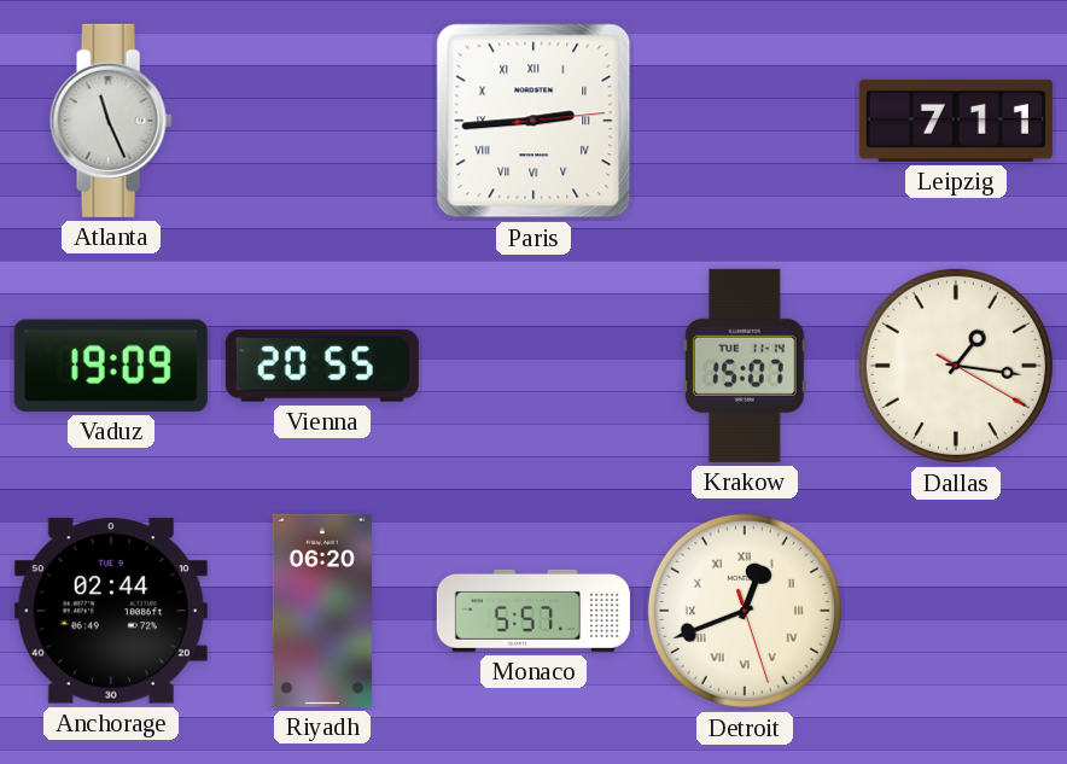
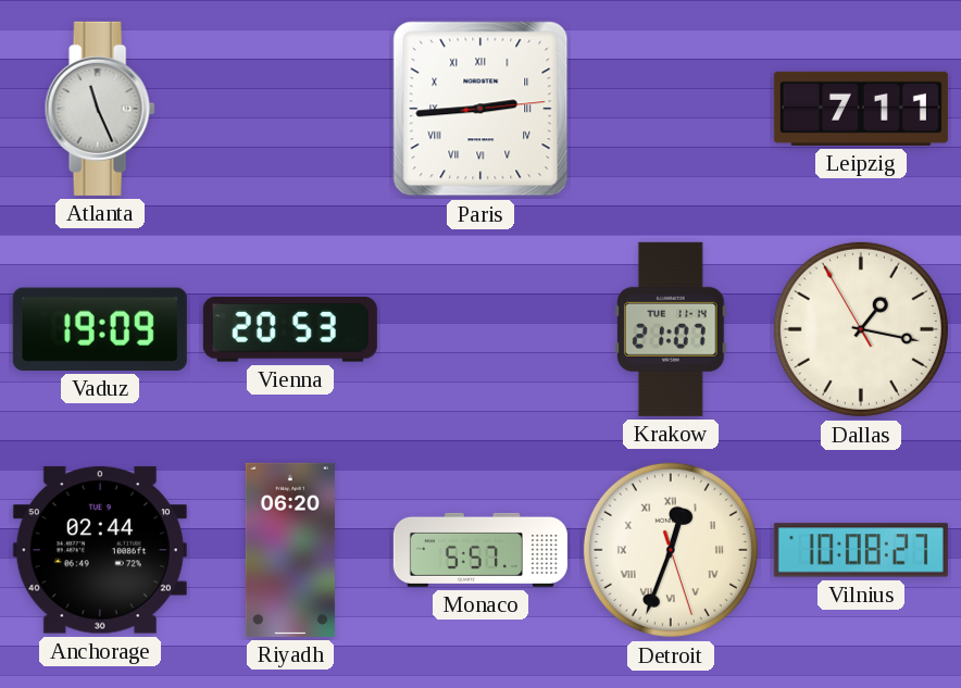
Vienna: 20:55 -> 20:53 (290, 330)
Krakow: 15:07 -> 21:07 (671, 329)
Dallas: 1:16:20 -> 1:16:55 (861, 329)
Detroit: 12:41 -> 12:33 (671, 550)
Vilnius: none -> 10:08 (861, 550)
